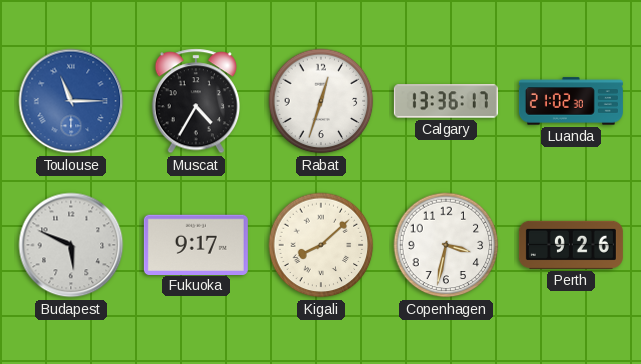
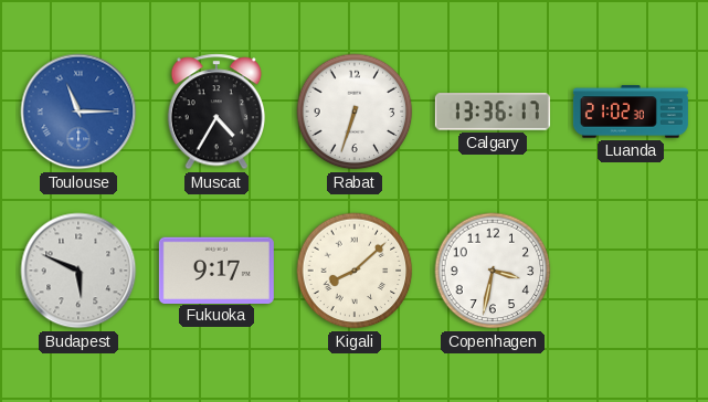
Rabat: 12:33 -> 6:33 (355, 112)
Perth: 9:26 -> none (571, 245)
